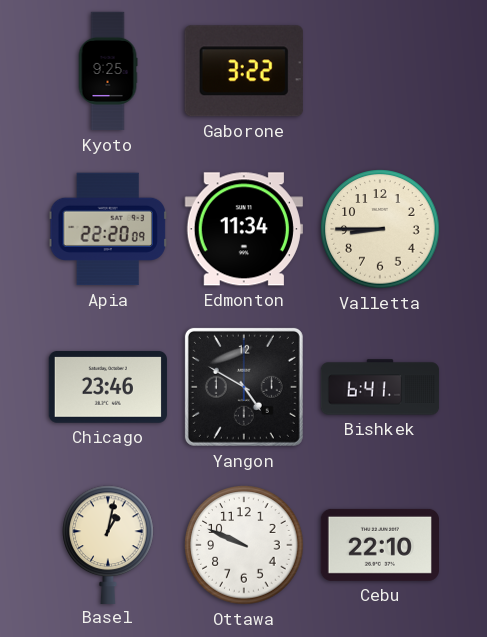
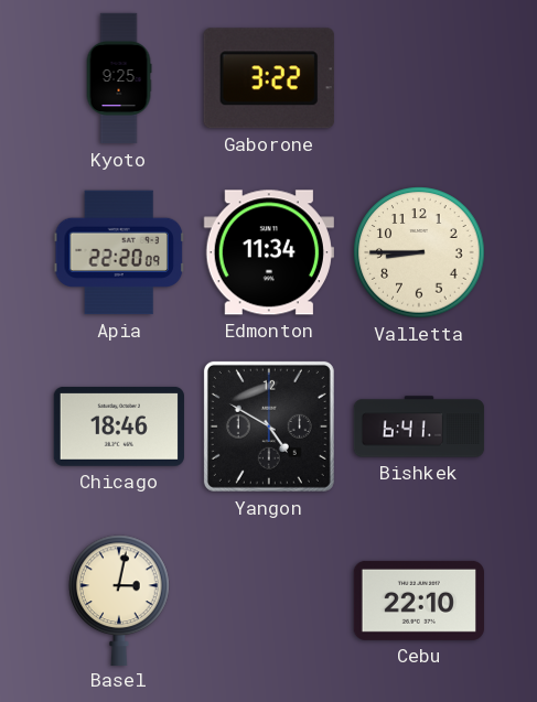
Chicago: 23:46 -> 18:46 (119, 426)
Basel: 1:02 -> 3:02 (119, 600)
Ottawa: 9:49 -> none (244, 545)
